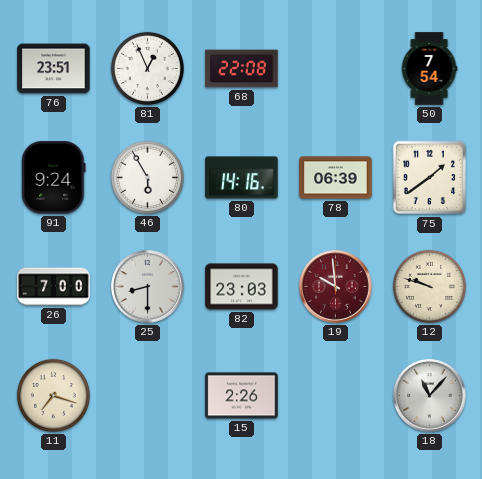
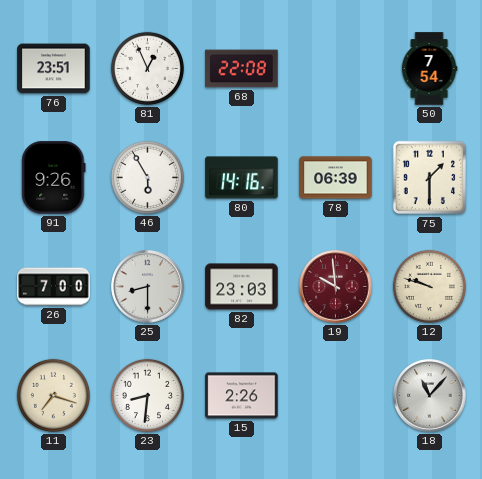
91: 9:24 -> 9:26 (54, 178)
75: 1:39 -> 1:30 (430, 178)
23: none -> 8:31 (147, 395)
